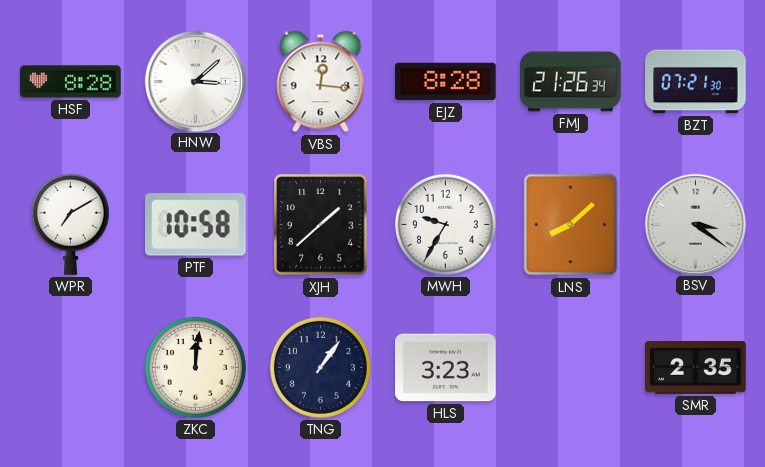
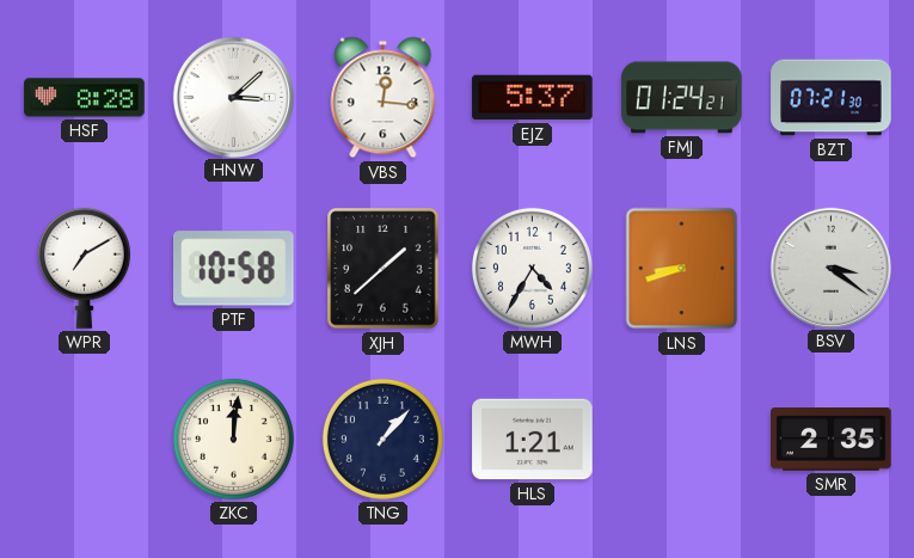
EJZ: 8:28 -> 5:37 (533, 98)
FMJ: 21:26 -> 01:24 (682, 98)
MWH: 9:35 -> 4:35 (532, 268)
LNS: 8:08 -> 8:42 (682, 269)
TNG: 1:06 -> 1:07 (382, 439)
HLS: 3:23 -> 1:21 (533, 440)
